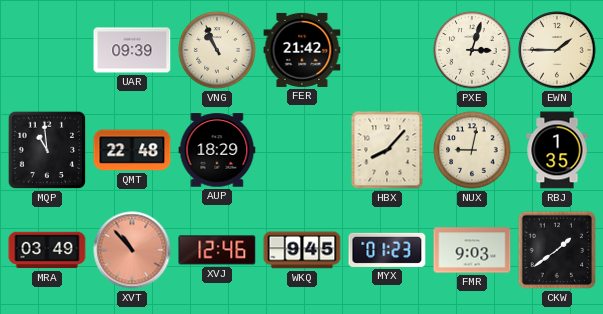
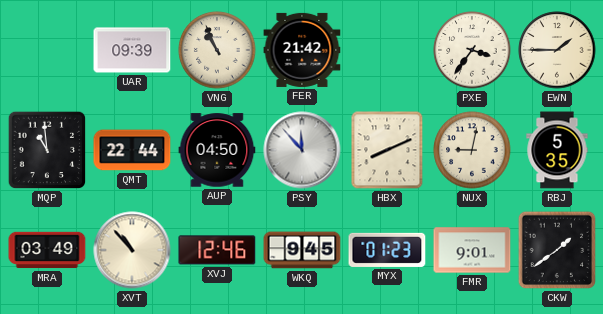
PXE: 3:03 -> 3:36 (472, 50)
QMT: 22:48 -> 22:44 (132, 150)
AUP: 18:29 -> 04:50 (217, 150)
PSY: none -> 11:53 (302, 150)
HBX: 8:07 -> 8:11 (387, 150)
RBJ: 1:35 -> 5:35 (557, 150)
XVT dial: salmon -> cream (132, 250)
FMR: 9:03 -> 9:01 (472, 250)
